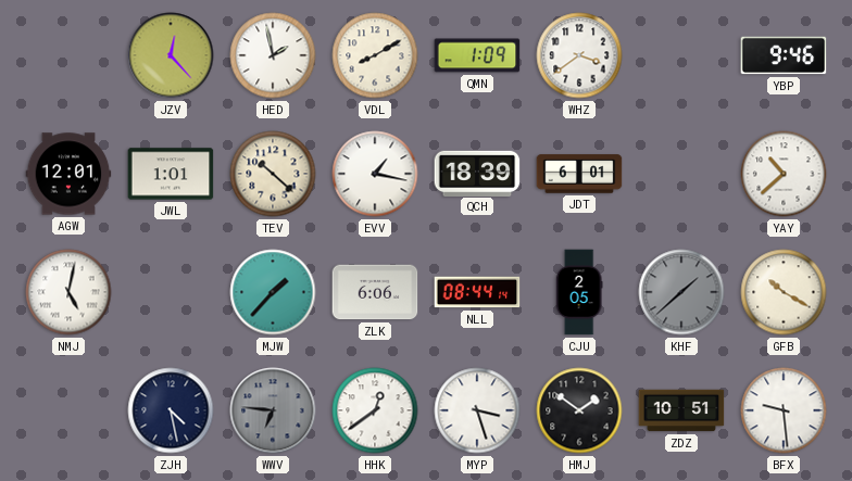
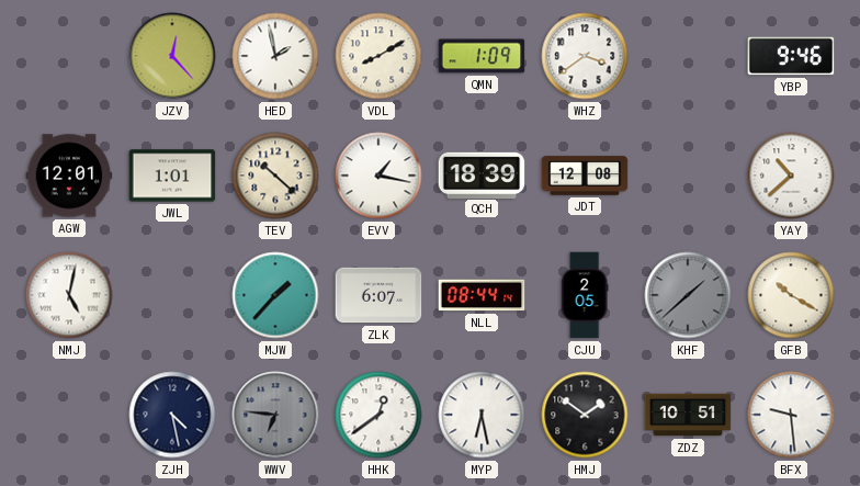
JDT: 6:01 -> 12:08 (585, 176)
ZLK: 6:06 -> 6:07 (378, 295)
MYP: 3:27 -> 6:28 (482, 415)
